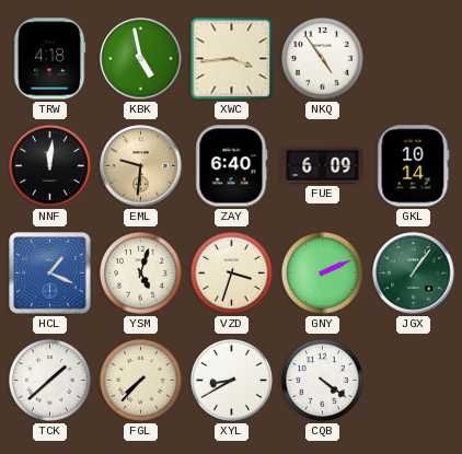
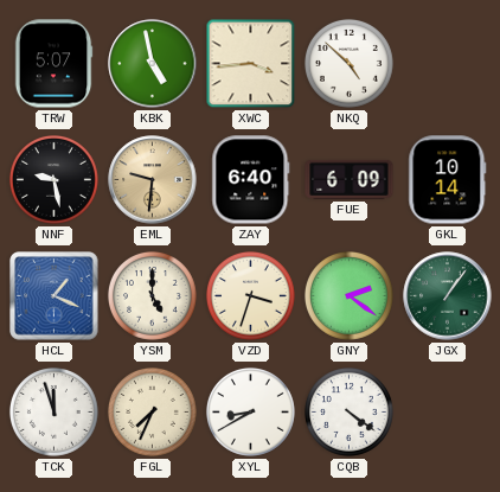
TRW: 4:18 -> 5:07 (53, 64)
NKQ: 4:54 -> 4:52 (348, 63)
NNF: 12:01 -> 9:28 (53, 179)
YSM: 5:03 -> 5:00 (152, 295)
GNY: 2:11 -> 2:21 (348, 295)
TCK: 1:38 -> 11:57 (53, 411)
FGL: 7:37 -> 7:34 (152, 411)
